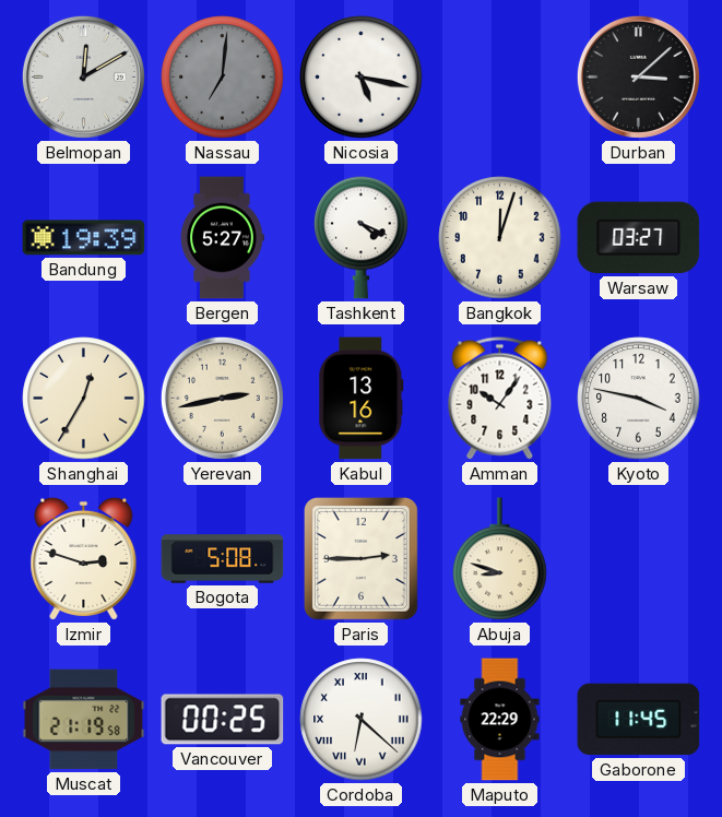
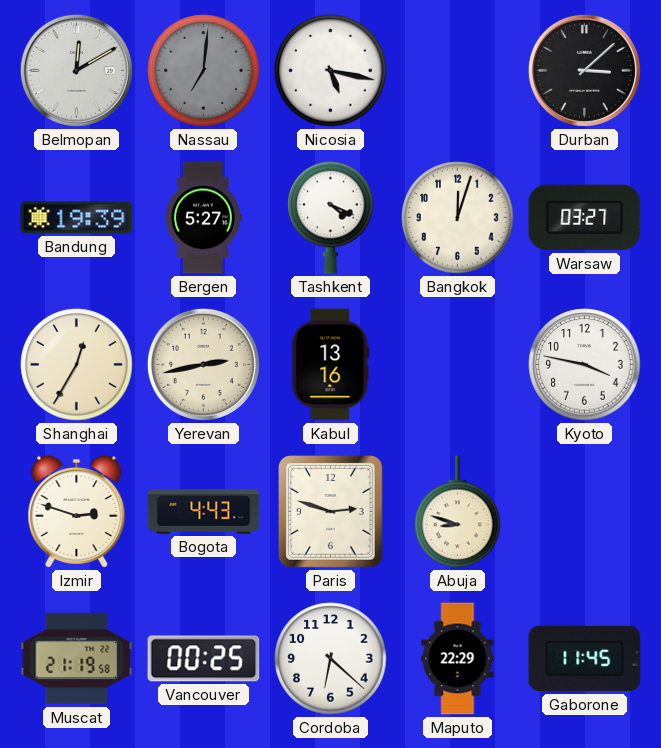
Amman: 10:06 -> none (500, 399)
Bogota: 5:08 -> 4:43 (204, 512)
Paris: 2:45 -> 2:48 (331, 512)
Cordoba numerals: Roman -> Arabic (331, 659)
